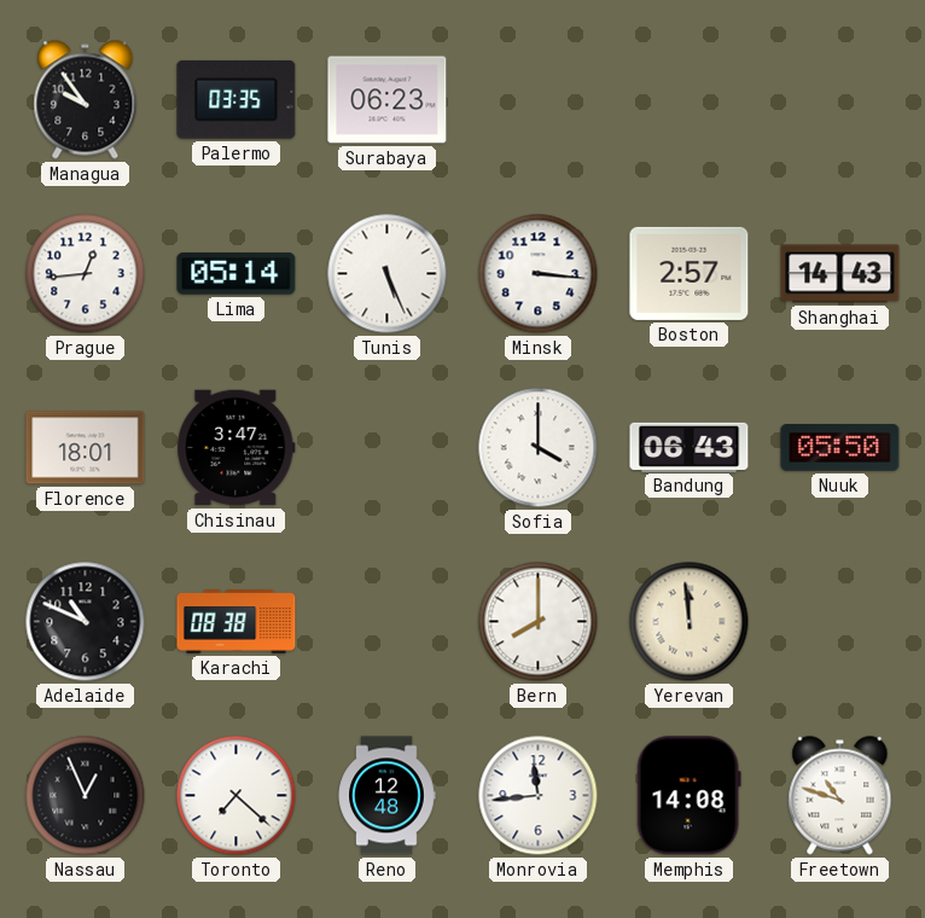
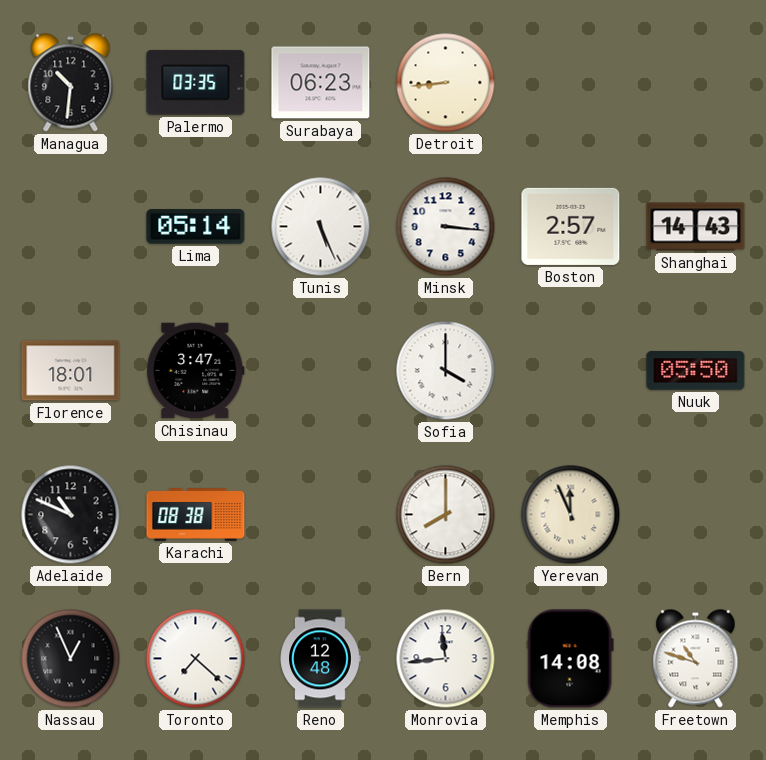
Managua: 9:54 -> 10:31 (71, 83)
Detroit: none -> 8:44 (446, 83)
Prague: 12:44 -> none (86, 274)
Bandung: 06:43 -> none (690, 447)
Yerevan: 11:59 -> 11:56 (571, 515)
